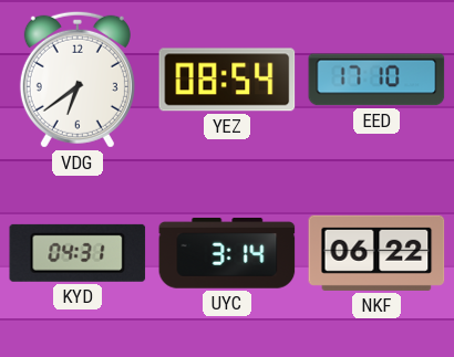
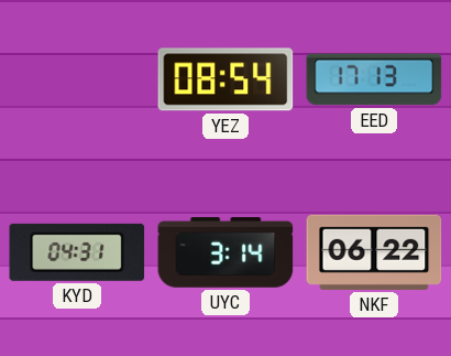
VDG: 6:39 -> none (78, 80)
EED: 17:10 -> 17:13 (374, 79)
